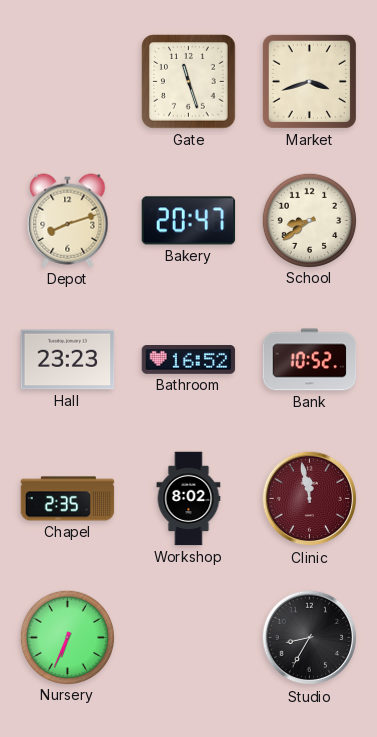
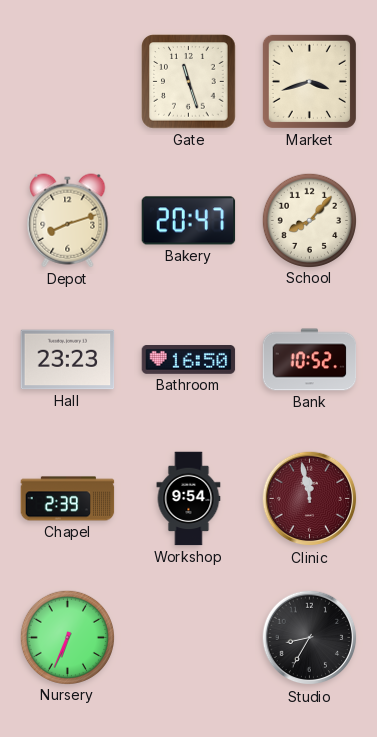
School: 8:39 -> 8:07 (309, 220)
Bathroom: 16:52 -> 16:50 (189, 360)
Chapel: 2:35 -> 2:39 (68, 499)
Workshop: 8:02 -> 9:54 (189, 499)
